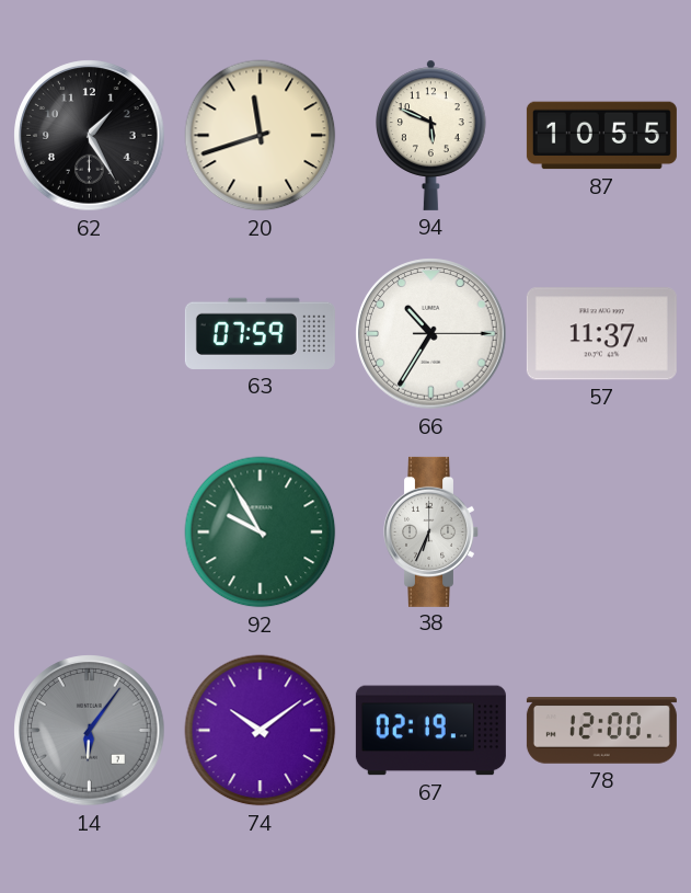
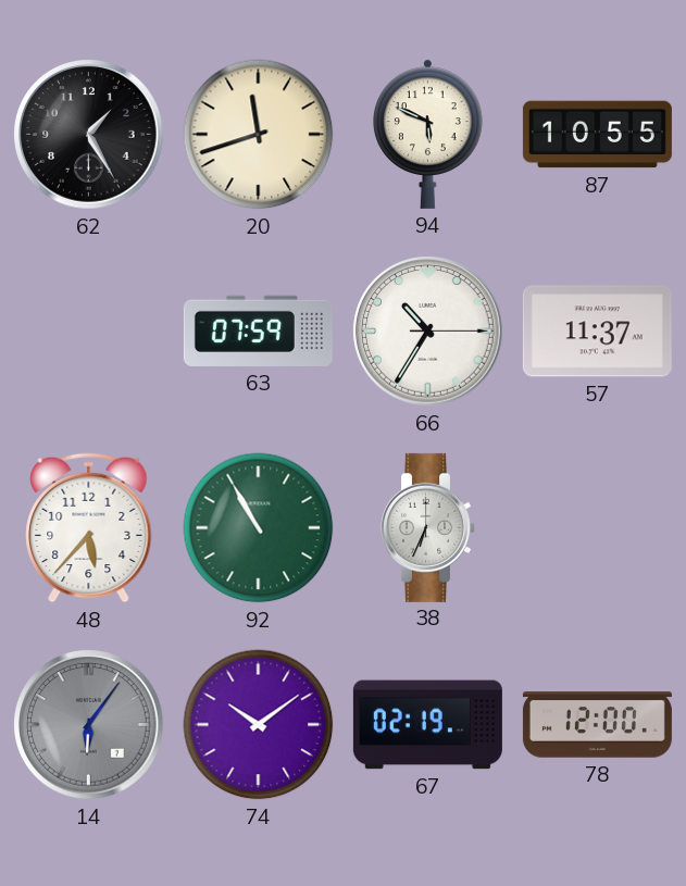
48: none -> 5:37 (89, 528)
92: 9:55 -> 10:55 (259, 528)
